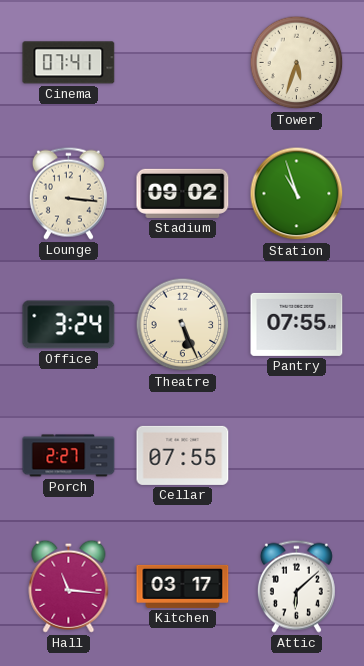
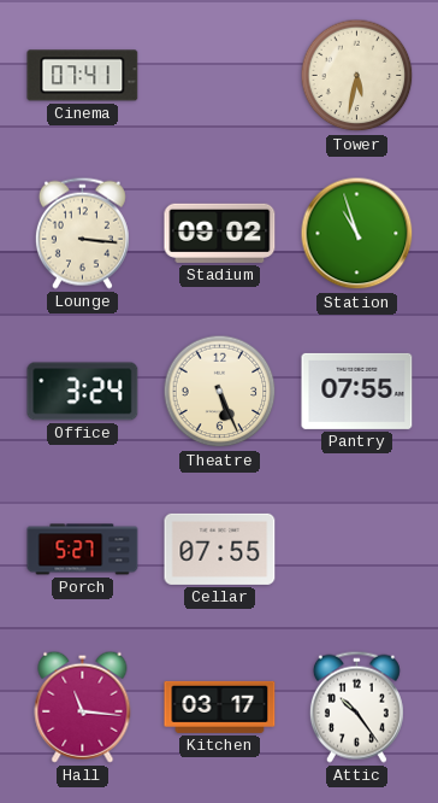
Tower: 5:33 -> 5:32 (357, 76)
Porch: 2:27 -> 5:27 (83, 550)
Attic: 6:08 -> 10:24 (356, 707)
